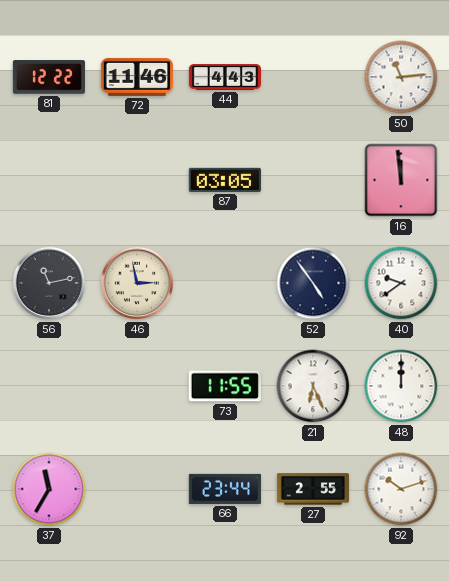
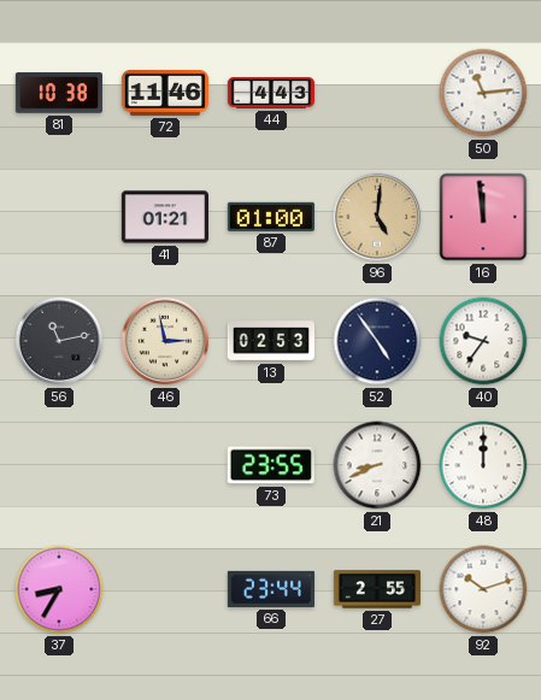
81: 12:22 -> 10:38 (59, 93)
41: none -> 01:21 (164, 217)
87: 03:05 -> 01:00 (271, 217)
96: none -> 5:01 (377, 217)
13: none -> 02:53 (270, 341)
40: 9:39 -> 9:36 (483, 341)
73: 11:55 -> 23:55 (271, 465)
21: 6:26 -> 8:41 (377, 465)
37: 11:35 -> 8:35 (59, 589)
